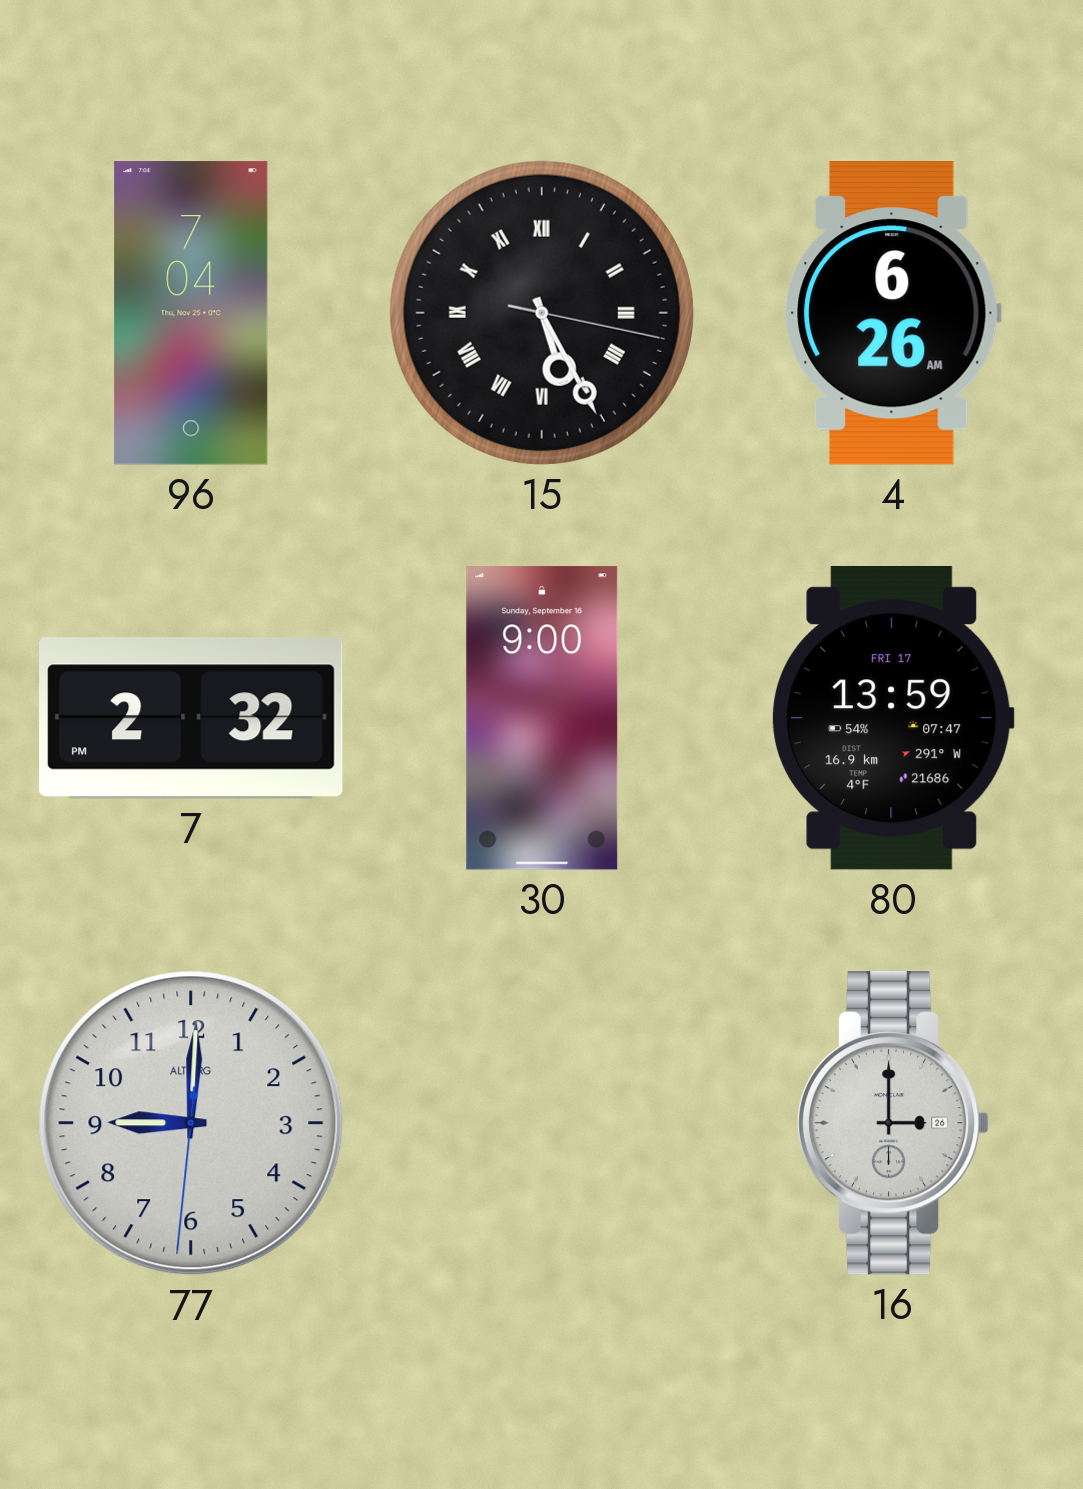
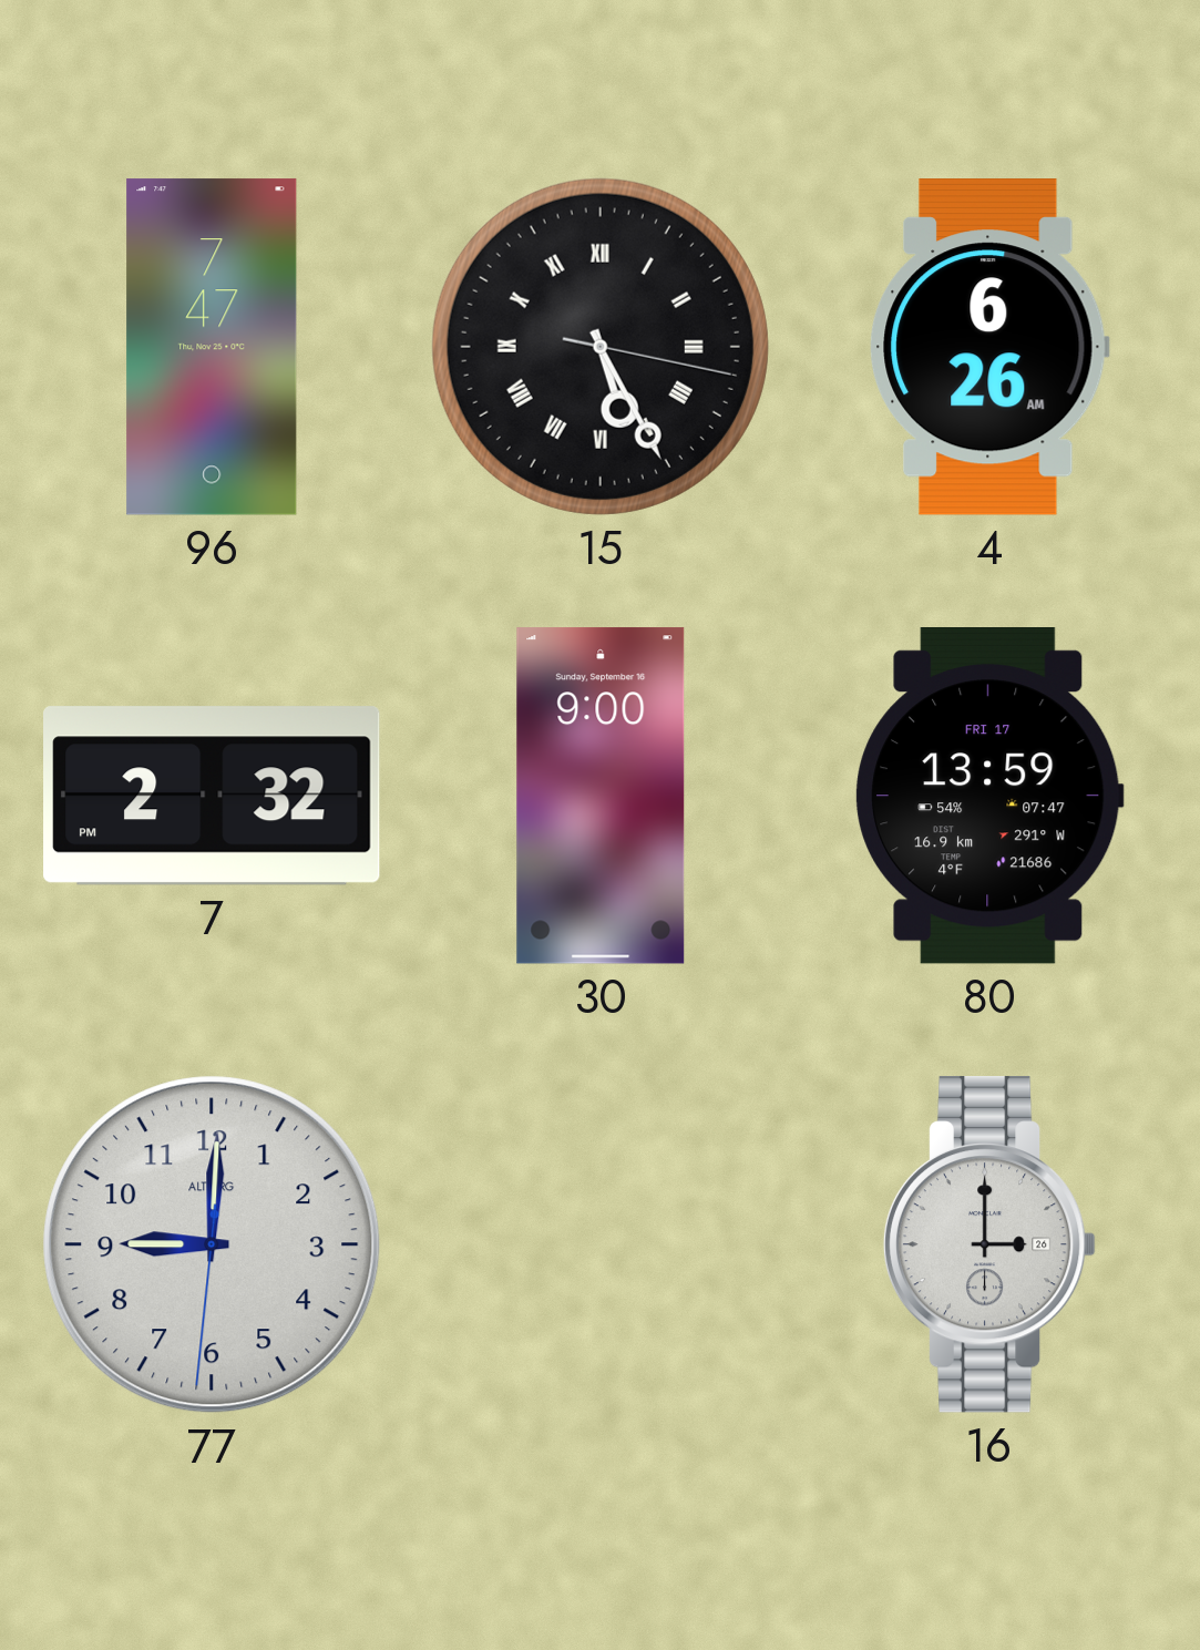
96: 7:04 -> 7:47 (212, 347)
